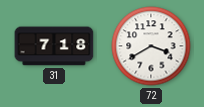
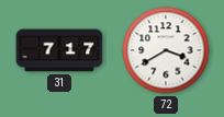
31: 7:18 -> 7:17 (59, 50)
